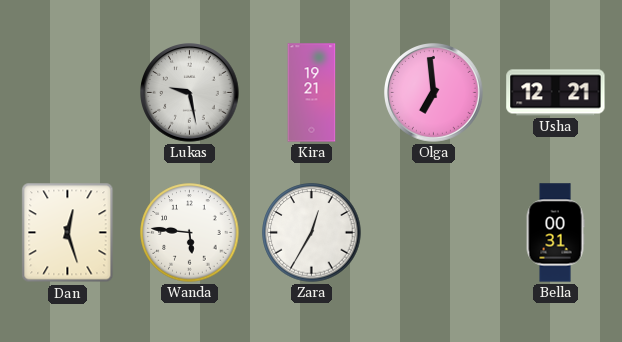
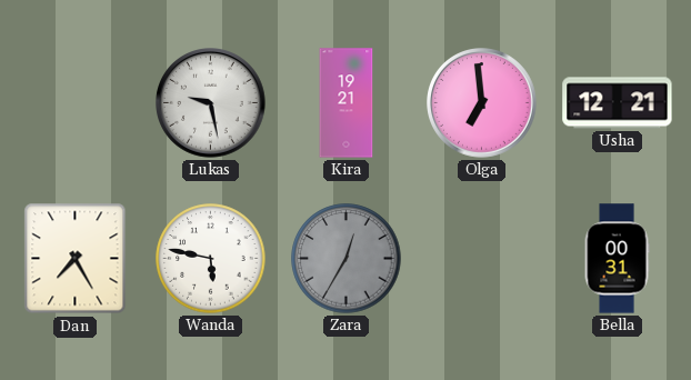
Dan: 12:27 -> 7:25 (76, 259)
Wanda: 5:46 -> 5:47 (211, 259)
Zara dial: white -> grey (347, 259)
